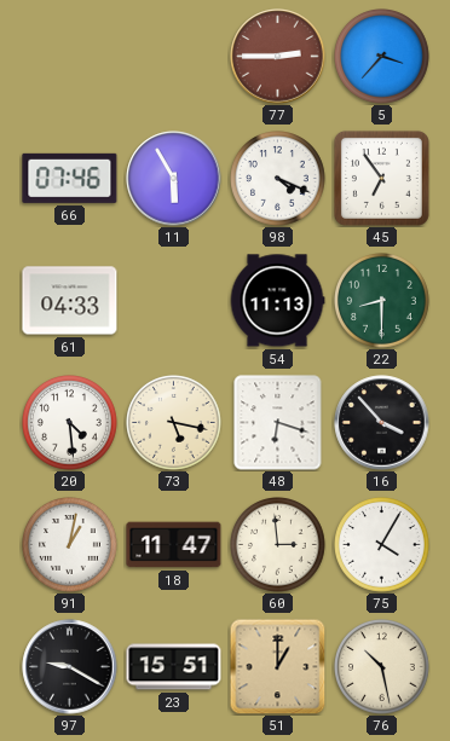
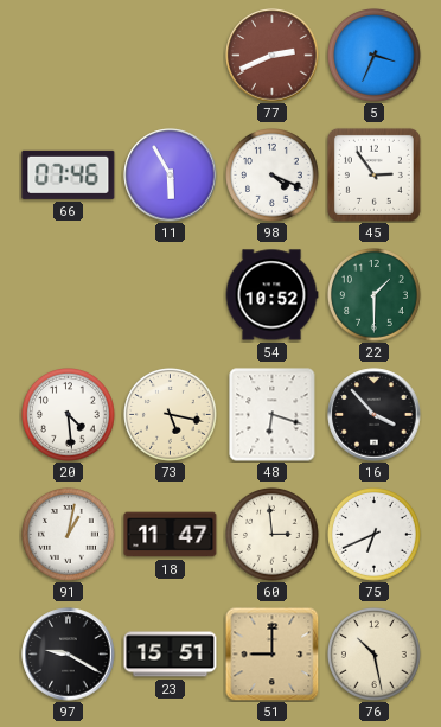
77: 2:45 -> 2:41 (273, 56)
5: 3:37 -> 3:34 (375, 56)
45: 6:54 -> 2:54 (373, 174)
61: 04:33 -> none (70, 301)
54: 11:13 -> 10:52 (271, 295)
22: 8:30 -> 1:30 (375, 295)
75: 4:05 -> 6:41 (375, 535)
51: 1:00 -> 9:00 (271, 653)
